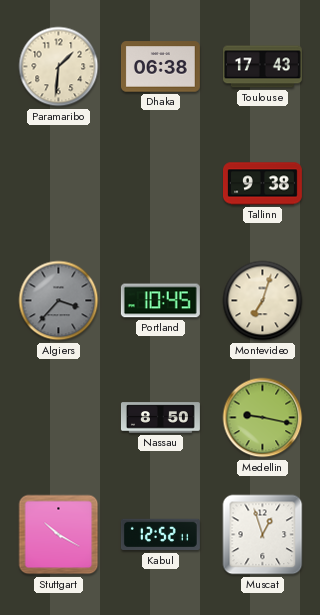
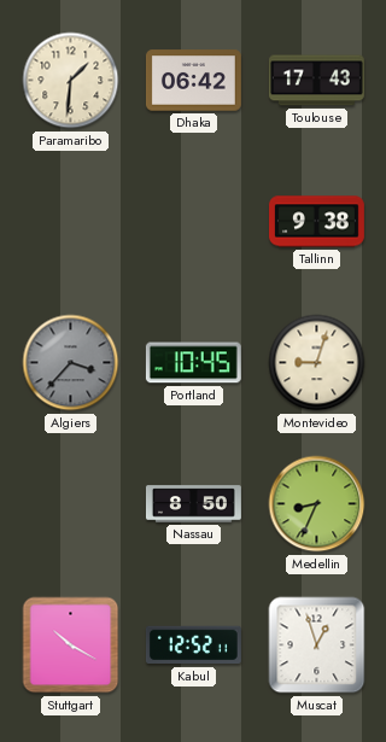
Dhaka: 06:38 -> 06:42 (193, 81)
Montevideo: 7:03 -> 9:03 (317, 363)
Medellin: 9:17 -> 8:34 (317, 504)
